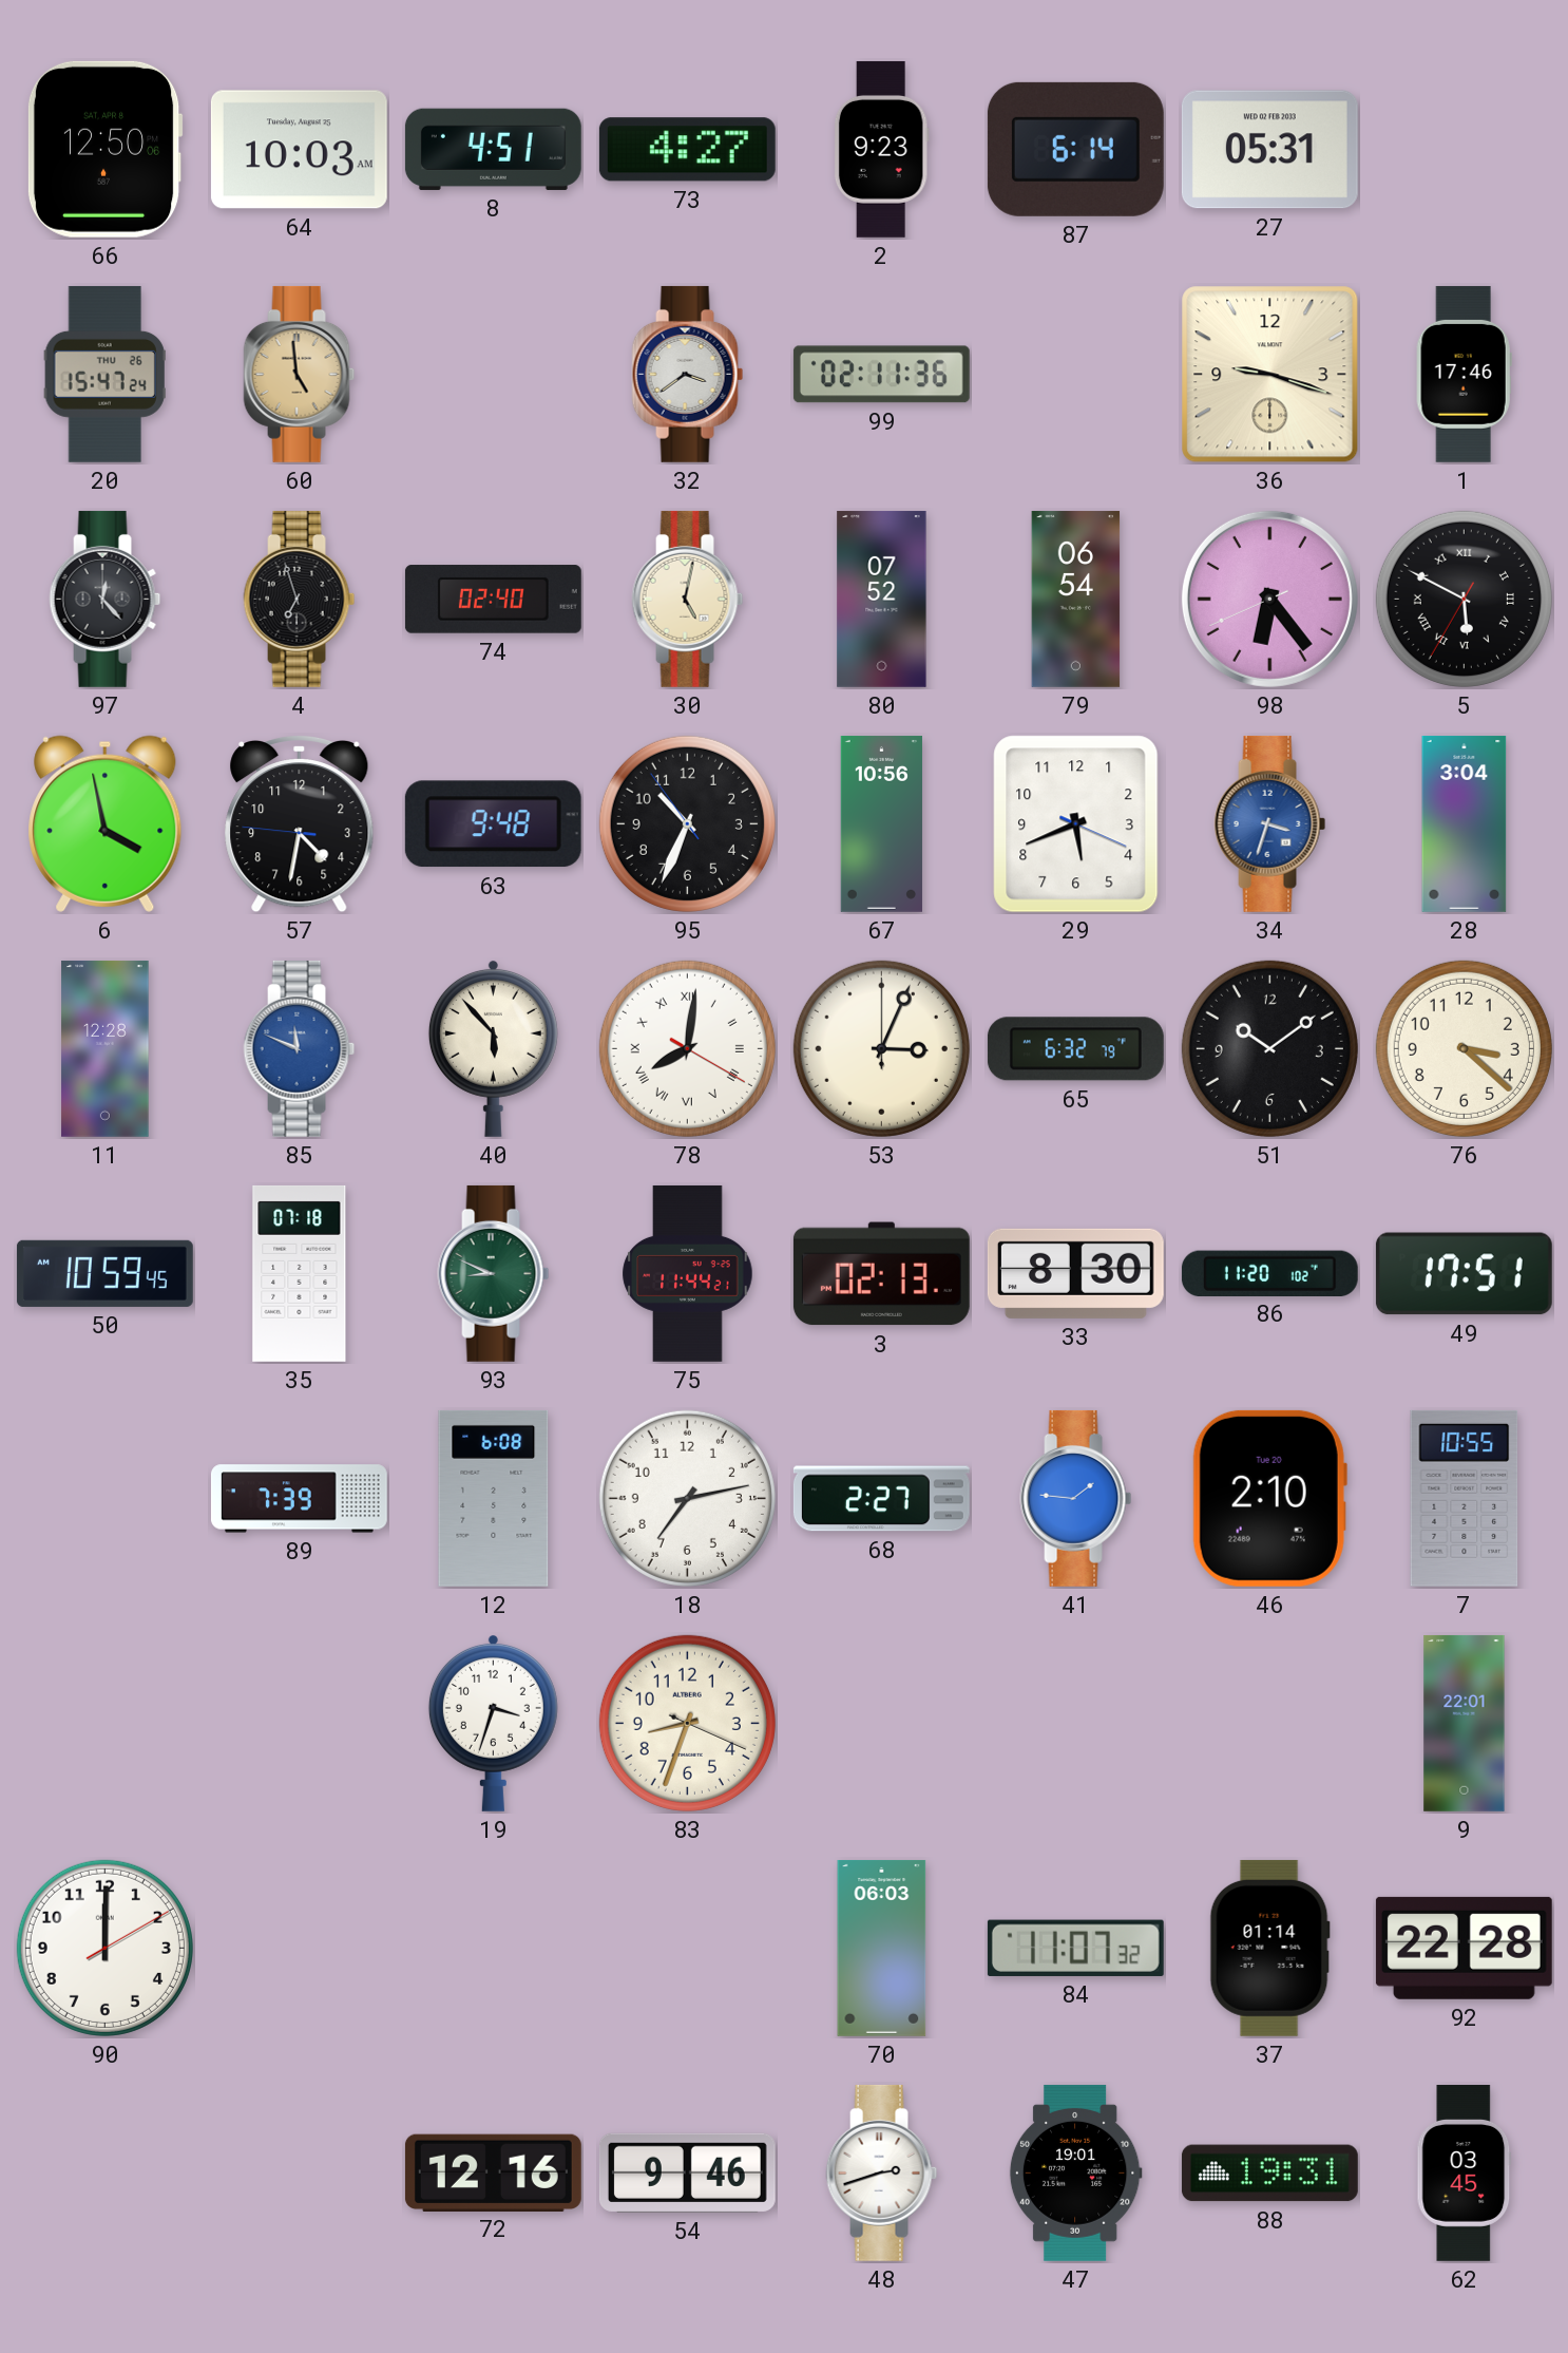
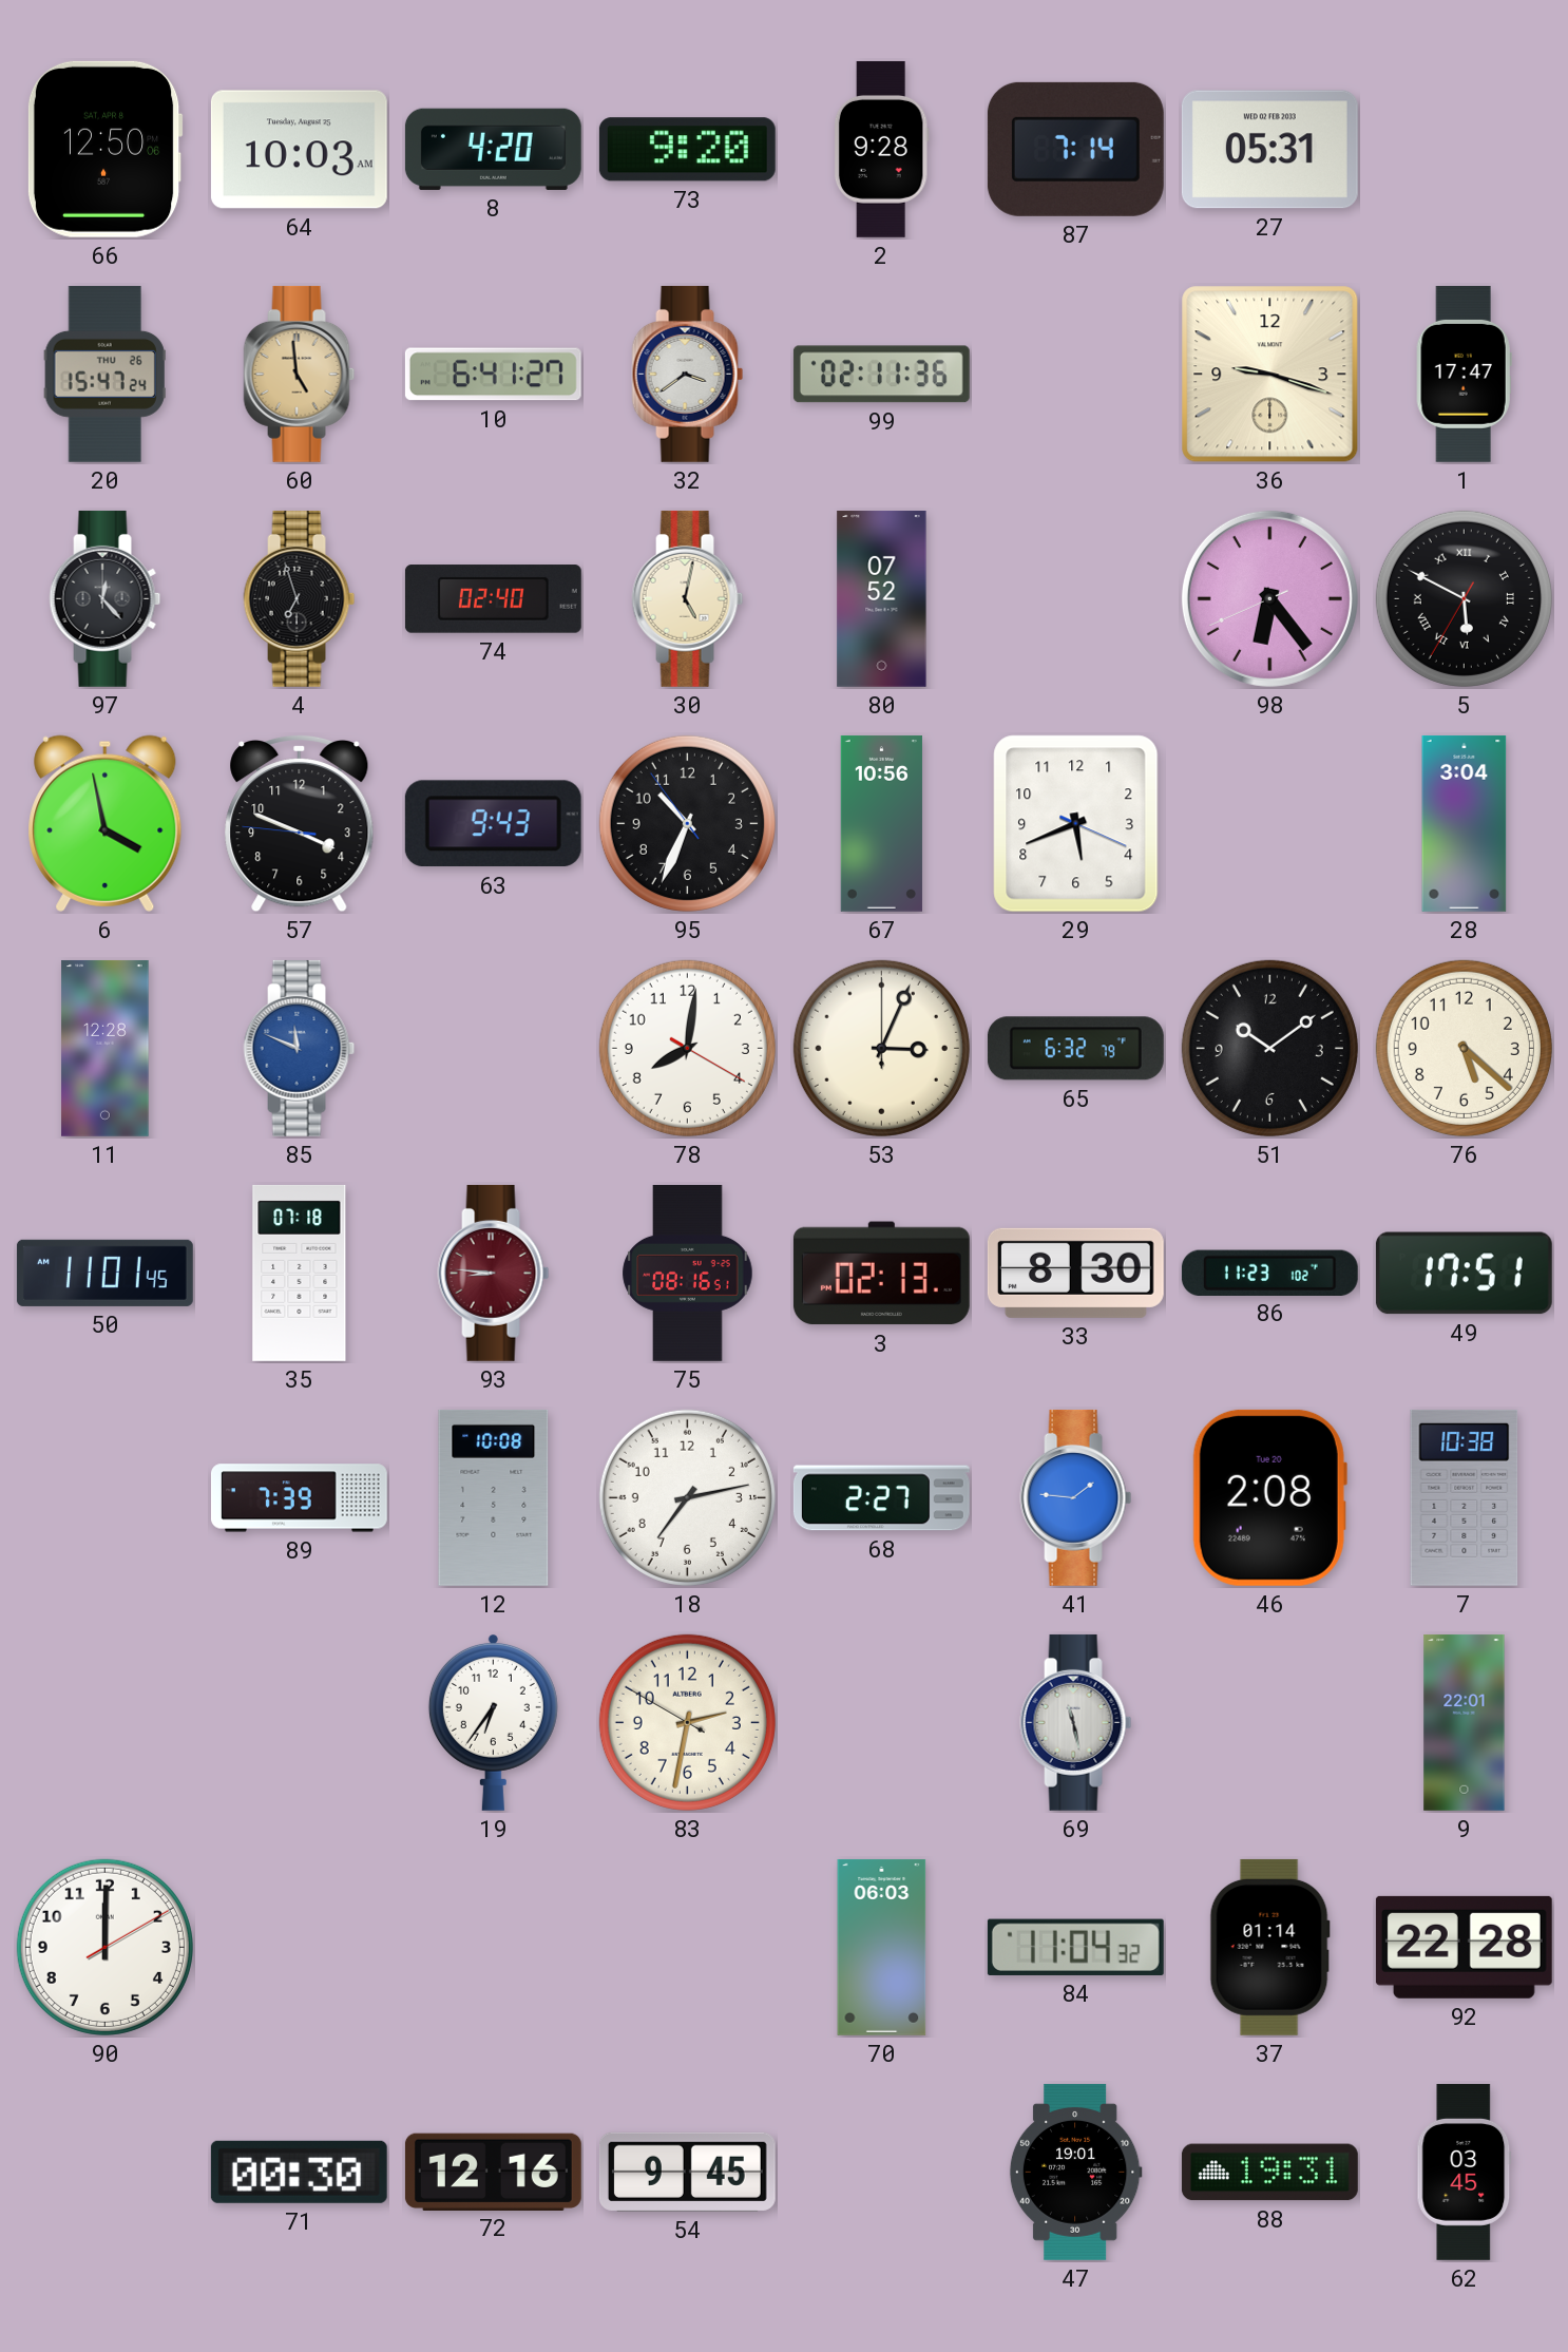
8: 4:51 -> 4:20 (493, 149)
73: 4:27 -> 9:20 (687, 150)
2: 9:23 -> 9:28 (881, 149)
87: 6:14 -> 7:14 (1075, 149)
10: none -> 6:41 (493, 375)
1: 17:46 -> 17:47 (1464, 374)
79: 06:54 -> none (1076, 599)
57: 4:31 -> 3:48 (300, 823)
63: 9:48 -> 9:43 (493, 824)
34: 3:33 -> none (1270, 823)
40: 5:53 -> none (493, 1048)
78 numerals: Roman -> Arabic (687, 1048)
76: 3:22 -> 5:22 (1464, 1048)
50: 10:59 -> 11:01 (104, 1273)
93: 8:49 -> 8:46 (494, 1273)
93 dial: green -> burgundy (494, 1273)
75: 11:44 -> 08:16 (688, 1273)
86: 11:20 -> 11:23 (1269, 1273)
12: 6:08 -> 10:08 (494, 1497)
46: 2:10 -> 2:08 (1269, 1497)
7: 10:55 -> 10:38 (1465, 1497)
19: 3:33 -> 6:36 (493, 1722)
83: 8:33 -> 2:31 (687, 1722)
69: none -> 11:28 (1076, 1722)
84: 11:07 -> 11:04 (1075, 1947)
71: none -> 00:30 (299, 2172)
54: 9:46 -> 9:45 (687, 2172)
48: 2:42 -> none (882, 2172)
